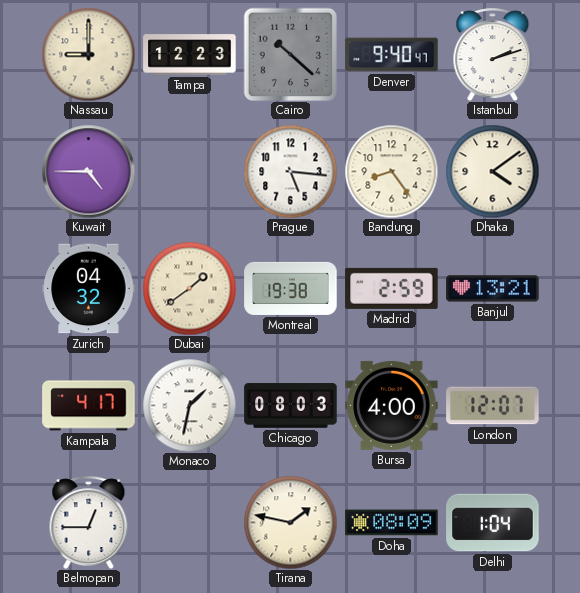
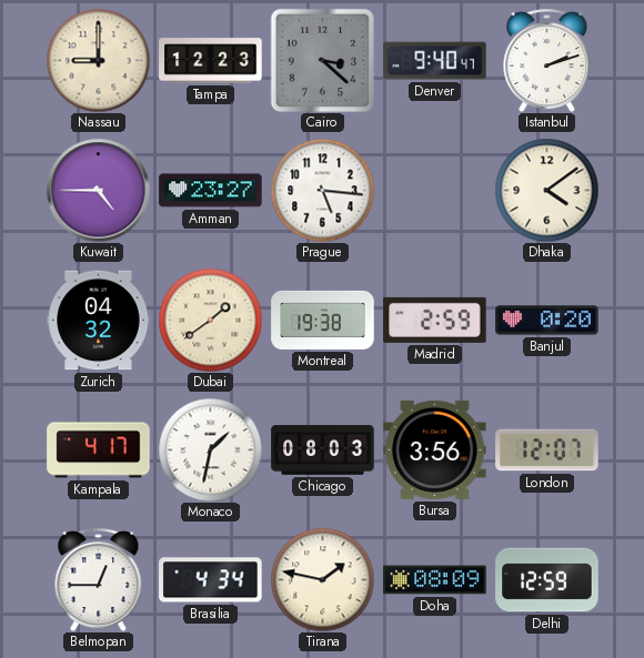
Cairo: 10:22 -> 3:22 (322, 60)
Amman: none -> 23:27 (211, 191)
Bandung: 8:24 -> none (391, 171)
Banjul: 13:21 -> 0:20 (547, 321)
Bursa: 4:00 -> 3:56 (435, 449)
Brasilia: none -> 4:34 (211, 580)
Delhi: 1:04 -> 12:59 (547, 580)
